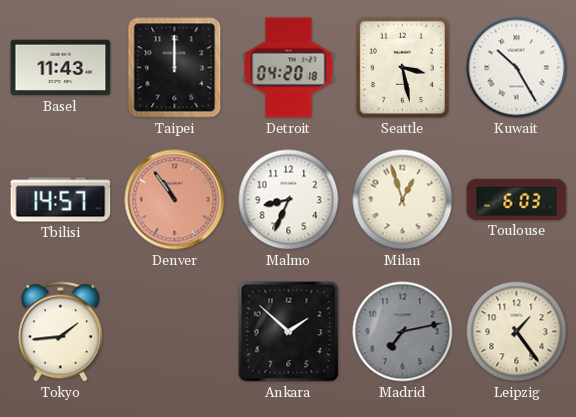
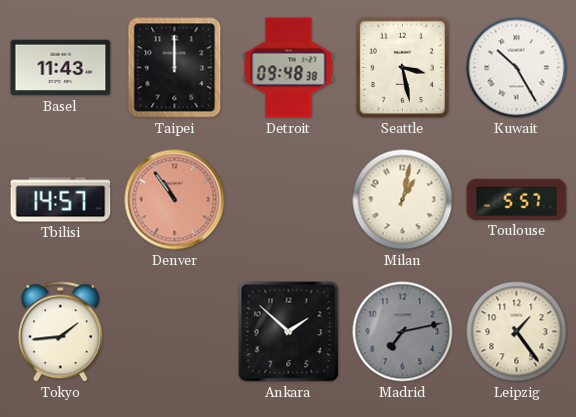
Detroit: 04:20 -> 09:48 (289, 68)
Malmo: 8:34 -> none (289, 200)
Milan: 12:57 -> 1:02 (403, 200)
Toulouse: 6:03 -> 5:57 (517, 199)
